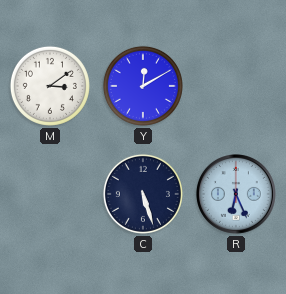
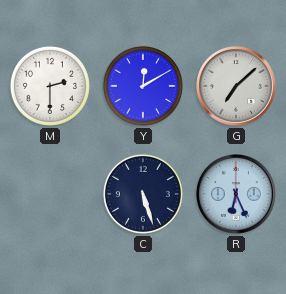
M: 3:09 -> 2:30 (50, 86)
G: none -> 7:08 (237, 87)
